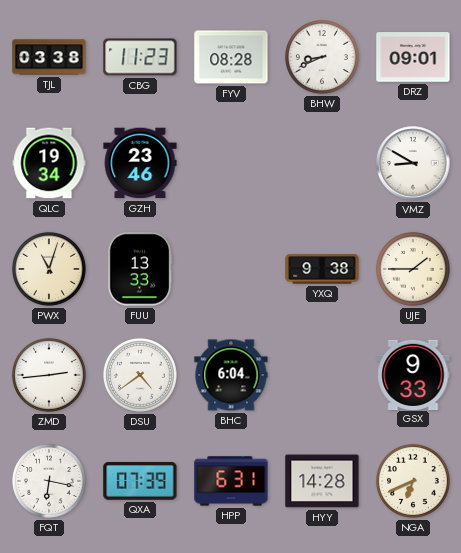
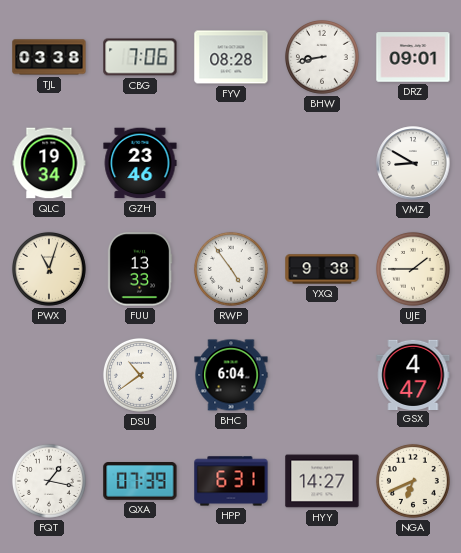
CBG: 11:23 -> 7:06 (140, 57)
BHW: 8:41 -> 8:43 (322, 57)
RWP: none -> 4:54 (231, 269)
ZMD: 2:44 -> none (49, 375)
DSU: 4:39 -> 10:39 (140, 375)
GSX: 9:33 -> 4:47 (413, 374)
FQT: 6:17 -> 1:17 (49, 481)
HYY: 14:28 -> 14:27 (322, 481)
